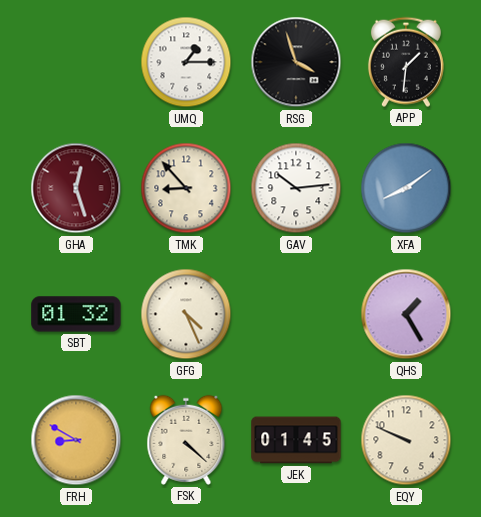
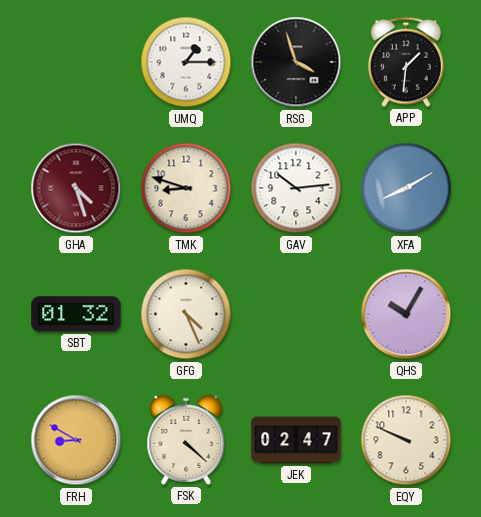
GHA: 12:27 -> 4:27 (76, 188)
TMK: 8:53 -> 8:48 (186, 188)
XFA: 8:09 -> 8:10 (406, 188)
QHS: 1:25 -> 10:05 (406, 314)
JEK: 01:45 -> 02:47 (296, 440)
